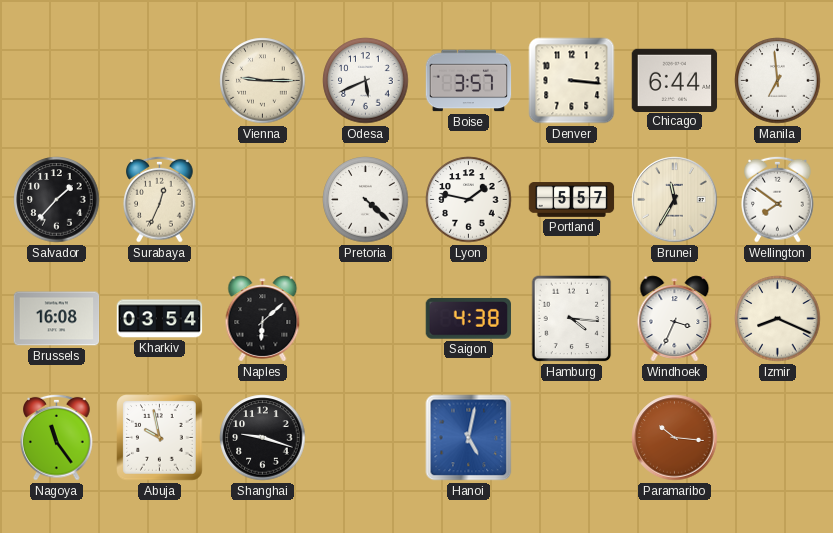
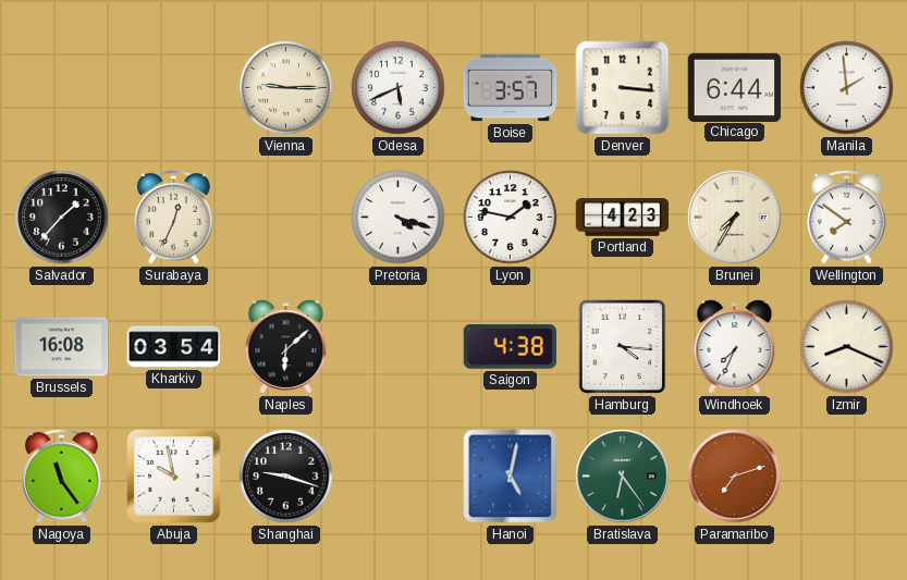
Manila: 6:59 -> 1:59 (847, 88)
Pretoria: 4:22 -> 4:18 (399, 218)
Portland: 5:57 -> 4:23 (623, 218)
Brunei: 11:35 -> 7:35 (735, 218)
Windhoek: 3:34 -> 7:34 (735, 347)
Bratislava: none -> 6:24 (623, 477)
Paramaribo: 10:16 -> 7:12 (735, 477)
